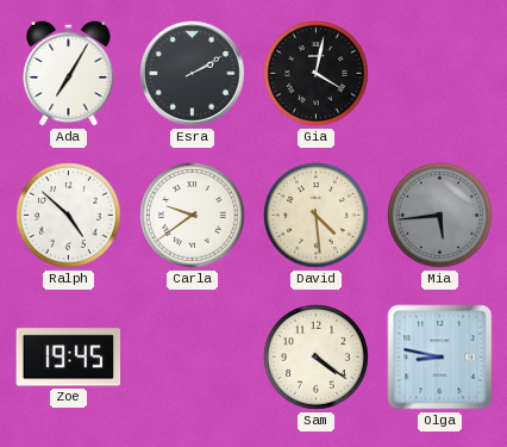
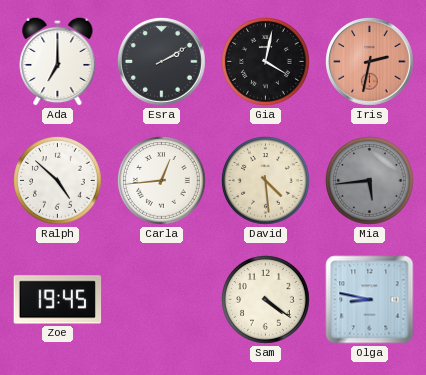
Ada: 7:05 -> 7:00 (58, 61)
Iris: none -> 2:32 (370, 62)
Carla: 9:39 -> 12:44 (162, 181)
